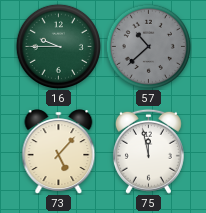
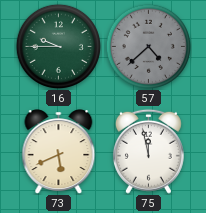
57: 10:38 -> 4:38 (148, 46)
73: 5:07 -> 5:41 (59, 151)
